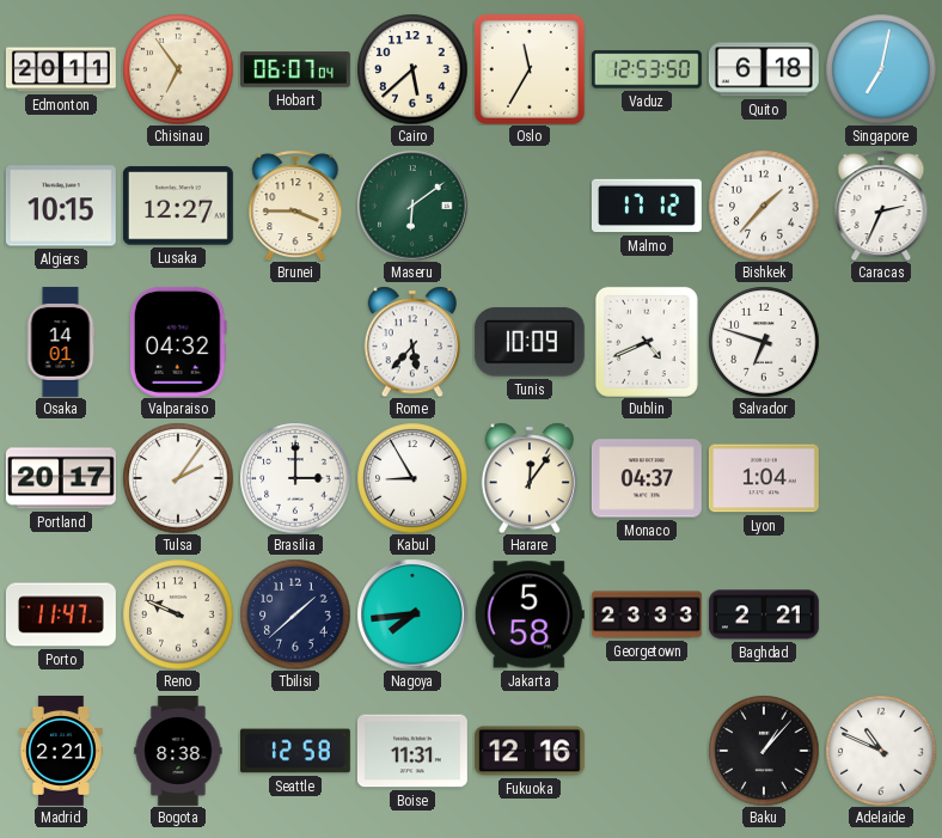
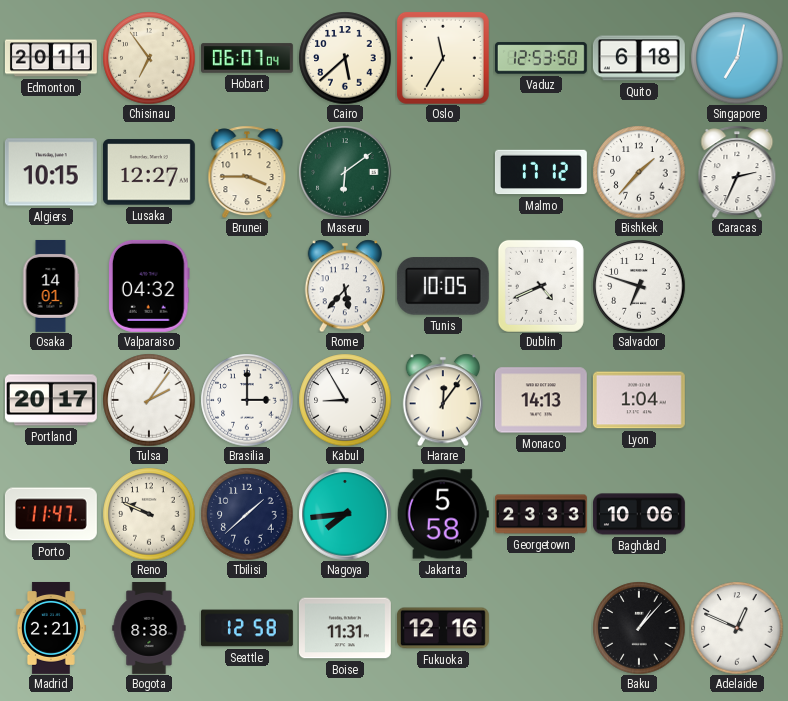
Tunis: 10:09 -> 10:05 (443, 286)
Monaco: 04:37 -> 14:13 (541, 400)
Baghdad: 2:21 -> 10:06 (639, 514)
Adelaide: 10:49 -> 12:49 (737, 628)
